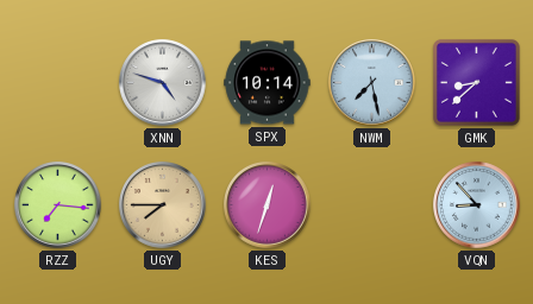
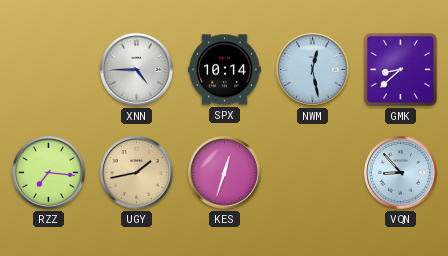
XNN: 4:48 -> 4:45 (137, 70)
NWM: 7:28 -> 12:28 (313, 70)
UGY: 7:45 -> 1:43 (137, 173)
